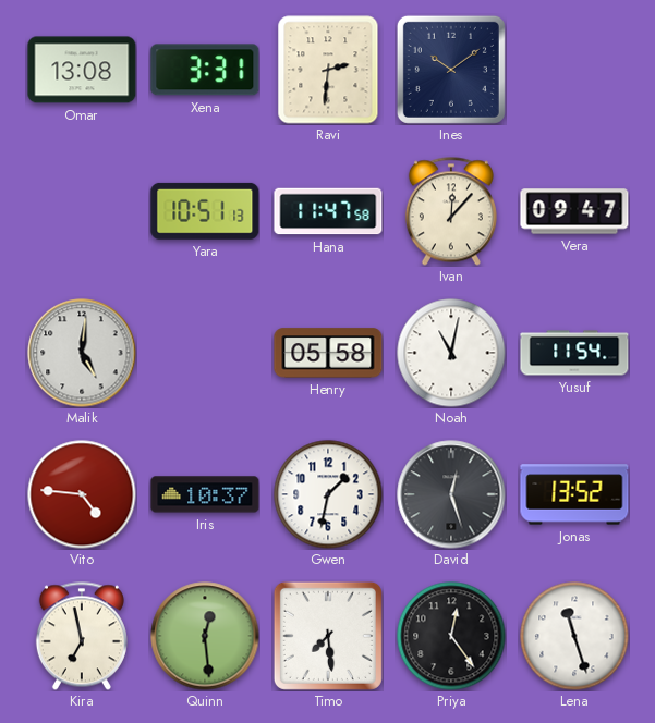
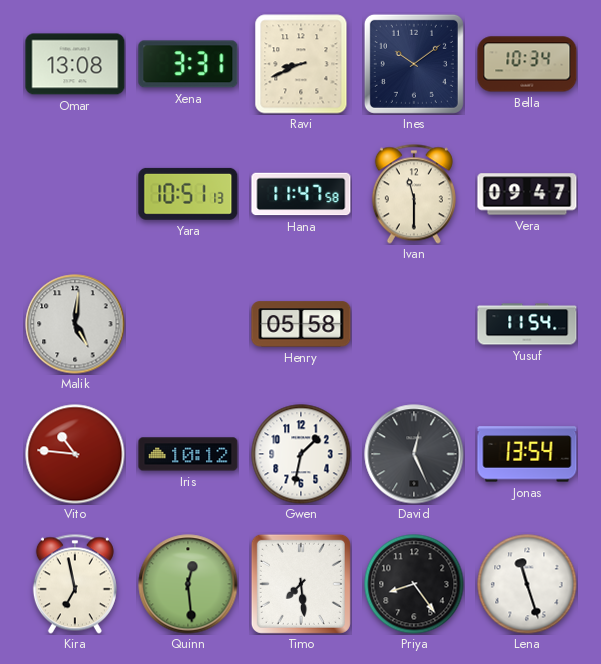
Ravi: 2:31 -> 8:41 (301, 64)
Bella: none -> 10:34 (527, 64)
Ivan: 12:07 -> 11:30 (414, 194)
Noah: 11:02 -> none (451, 353)
Vito: 4:46 -> 10:46 (75, 454)
Iris: 10:37 -> 10:12 (188, 454)
David: 12:27 -> 12:26 (414, 454)
Jonas: 13:52 -> 13:54 (527, 454)
Priya: 12:24 -> 8:24 (414, 584)
